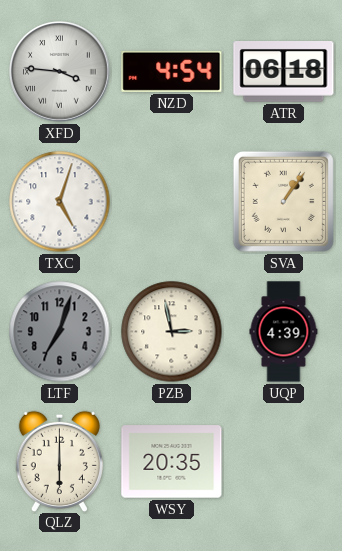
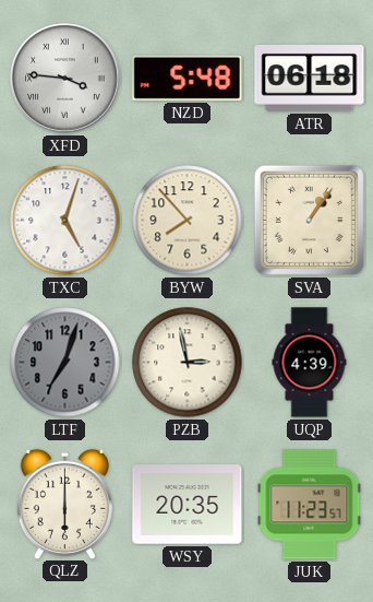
NZD: 4:54 -> 5:48 (188, 78)
BYW: none -> 7:53 (188, 221)
JUK: none -> 11:23 (310, 505)
